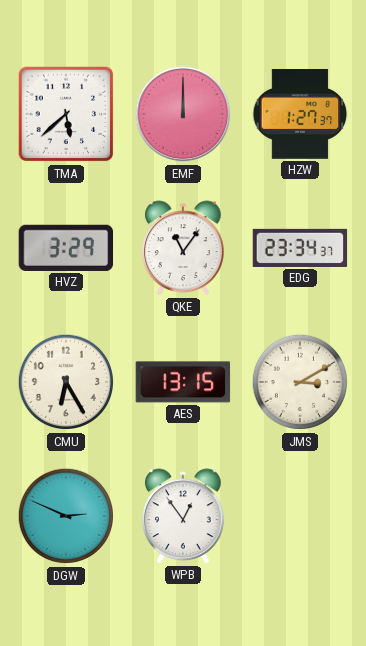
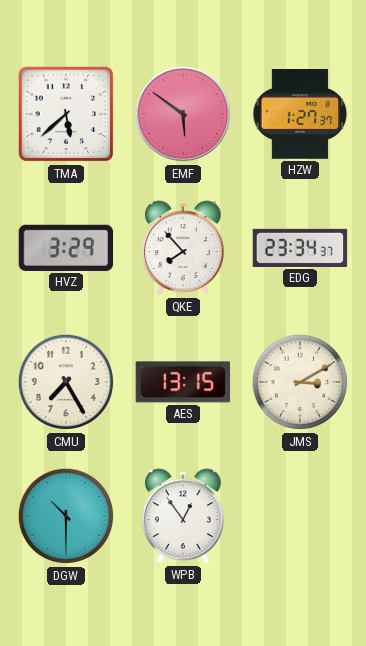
EMF: 12:00 -> 5:51 (183, 114)
QKE: 11:06 -> 7:53 (183, 248)
CMU: 6:25 -> 7:25 (66, 382)
DGW: 2:49 -> 10:30 (66, 516)
